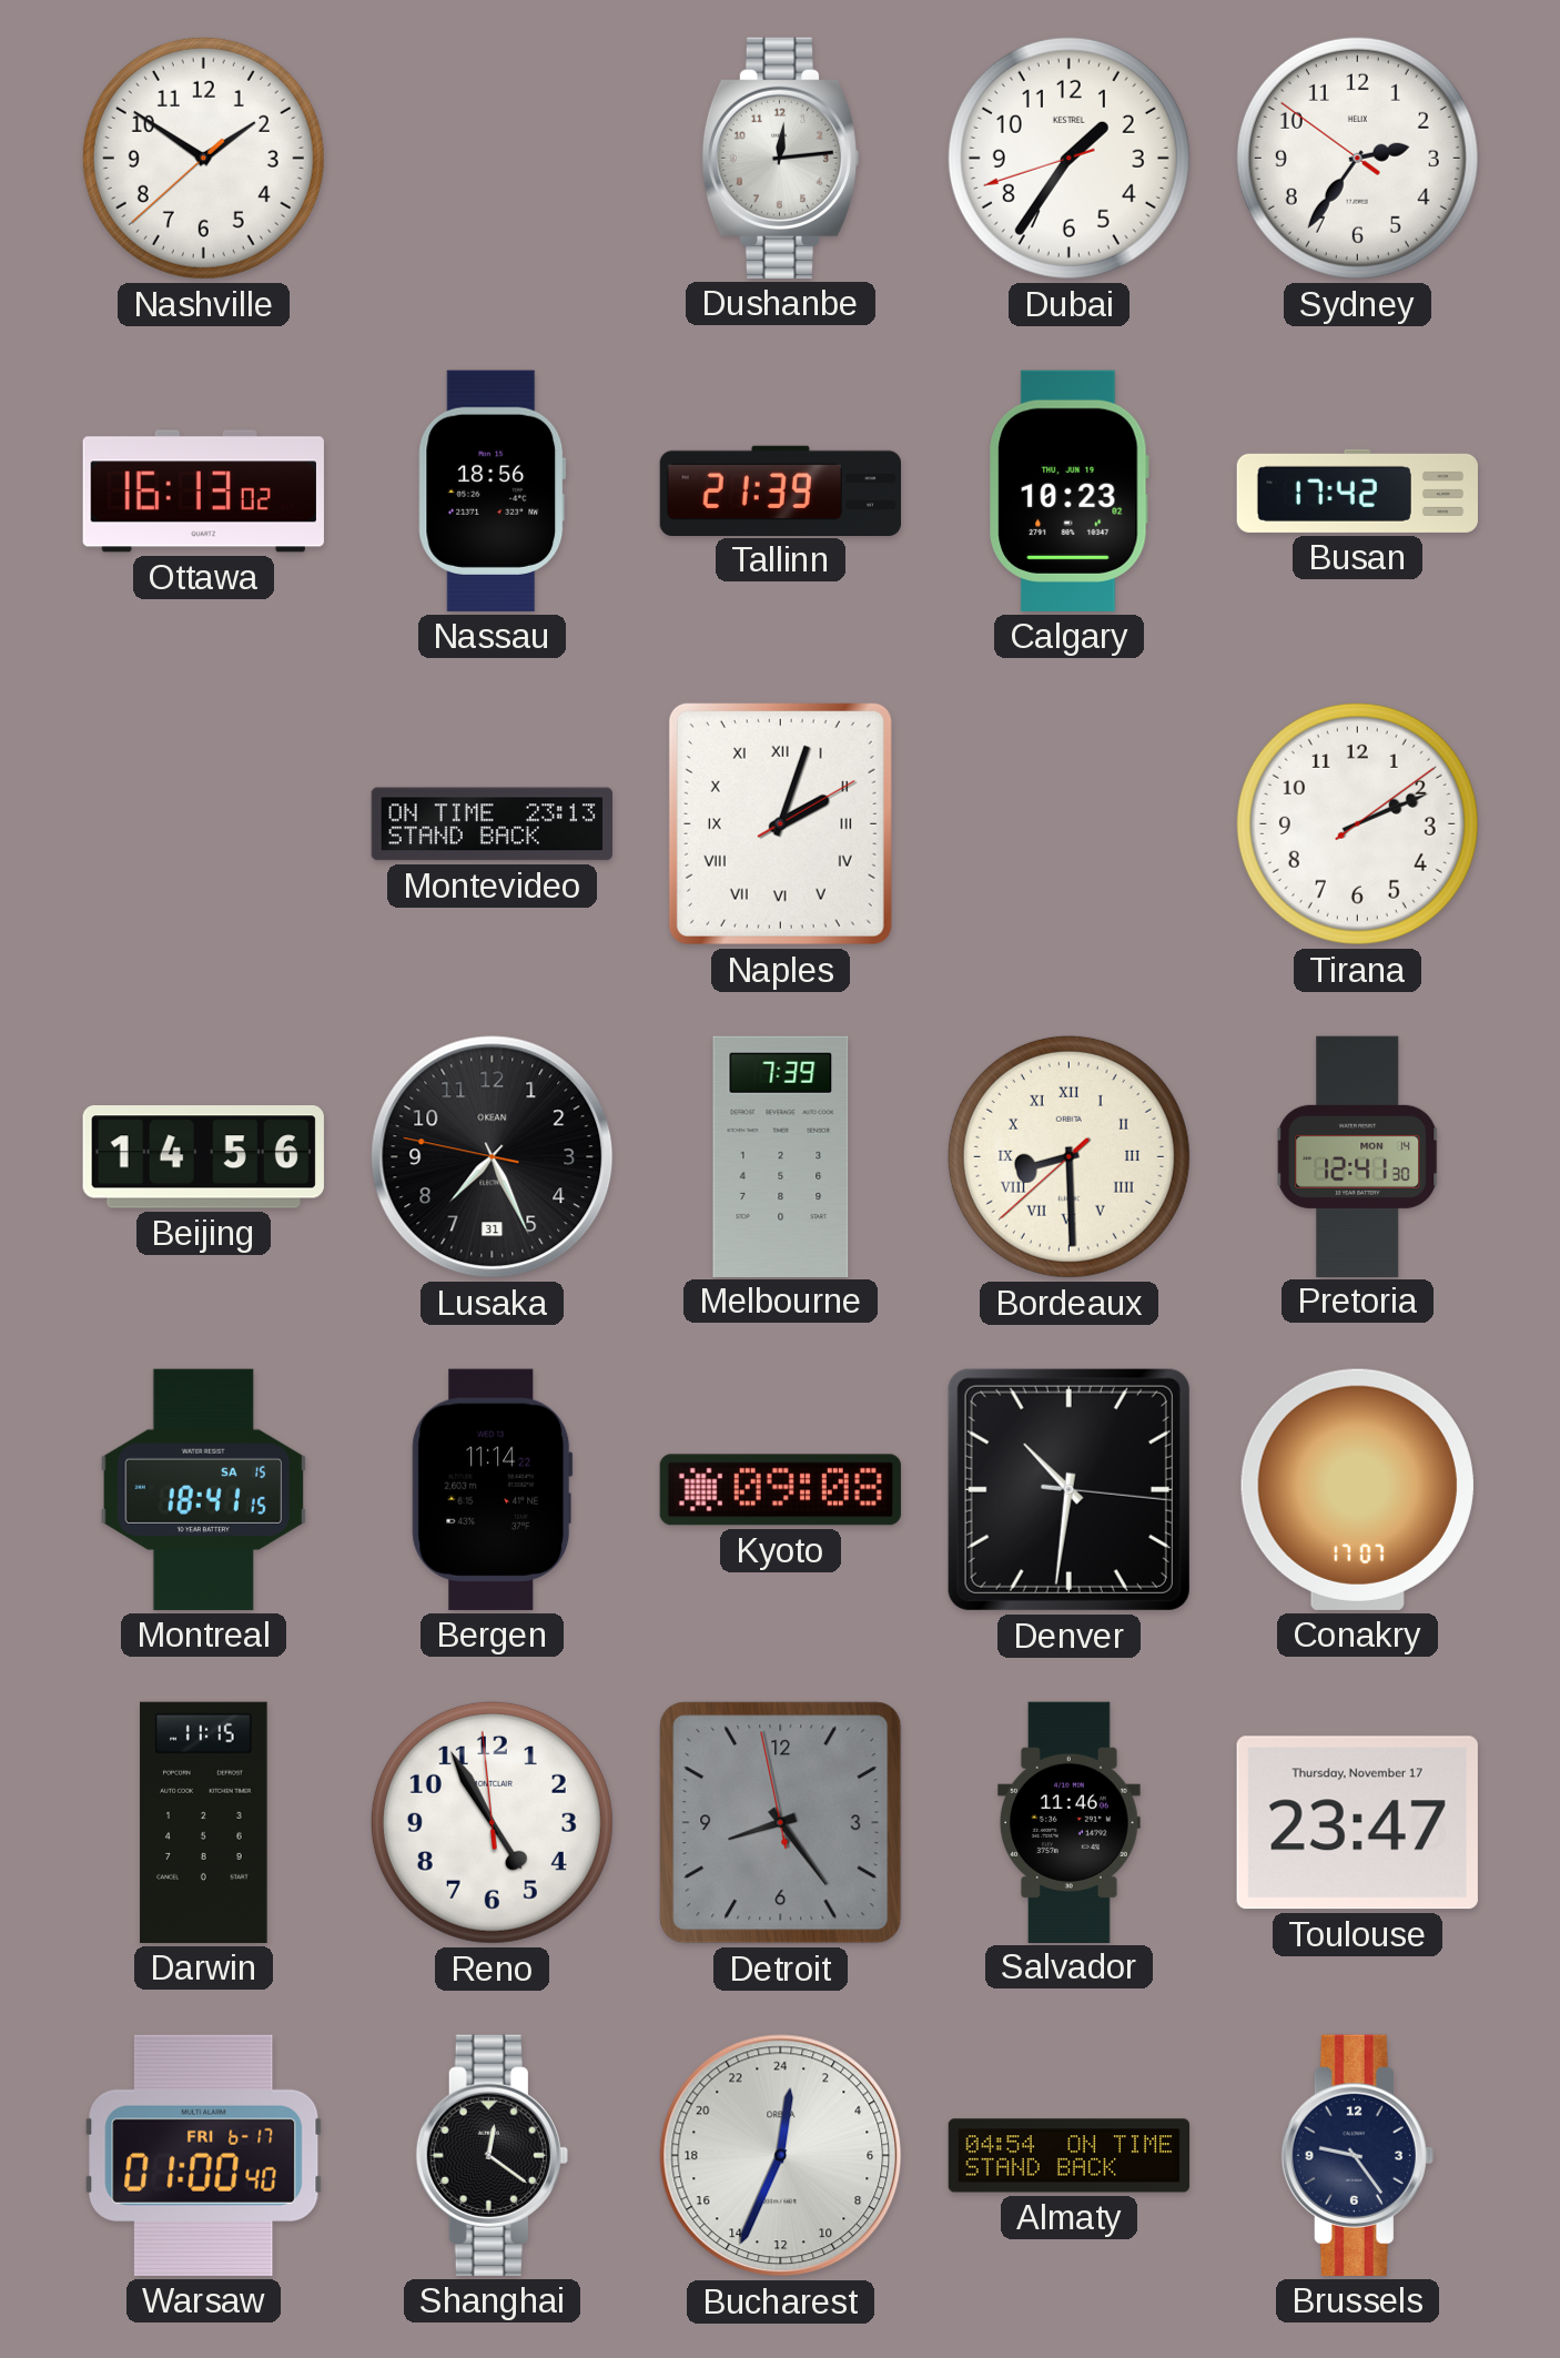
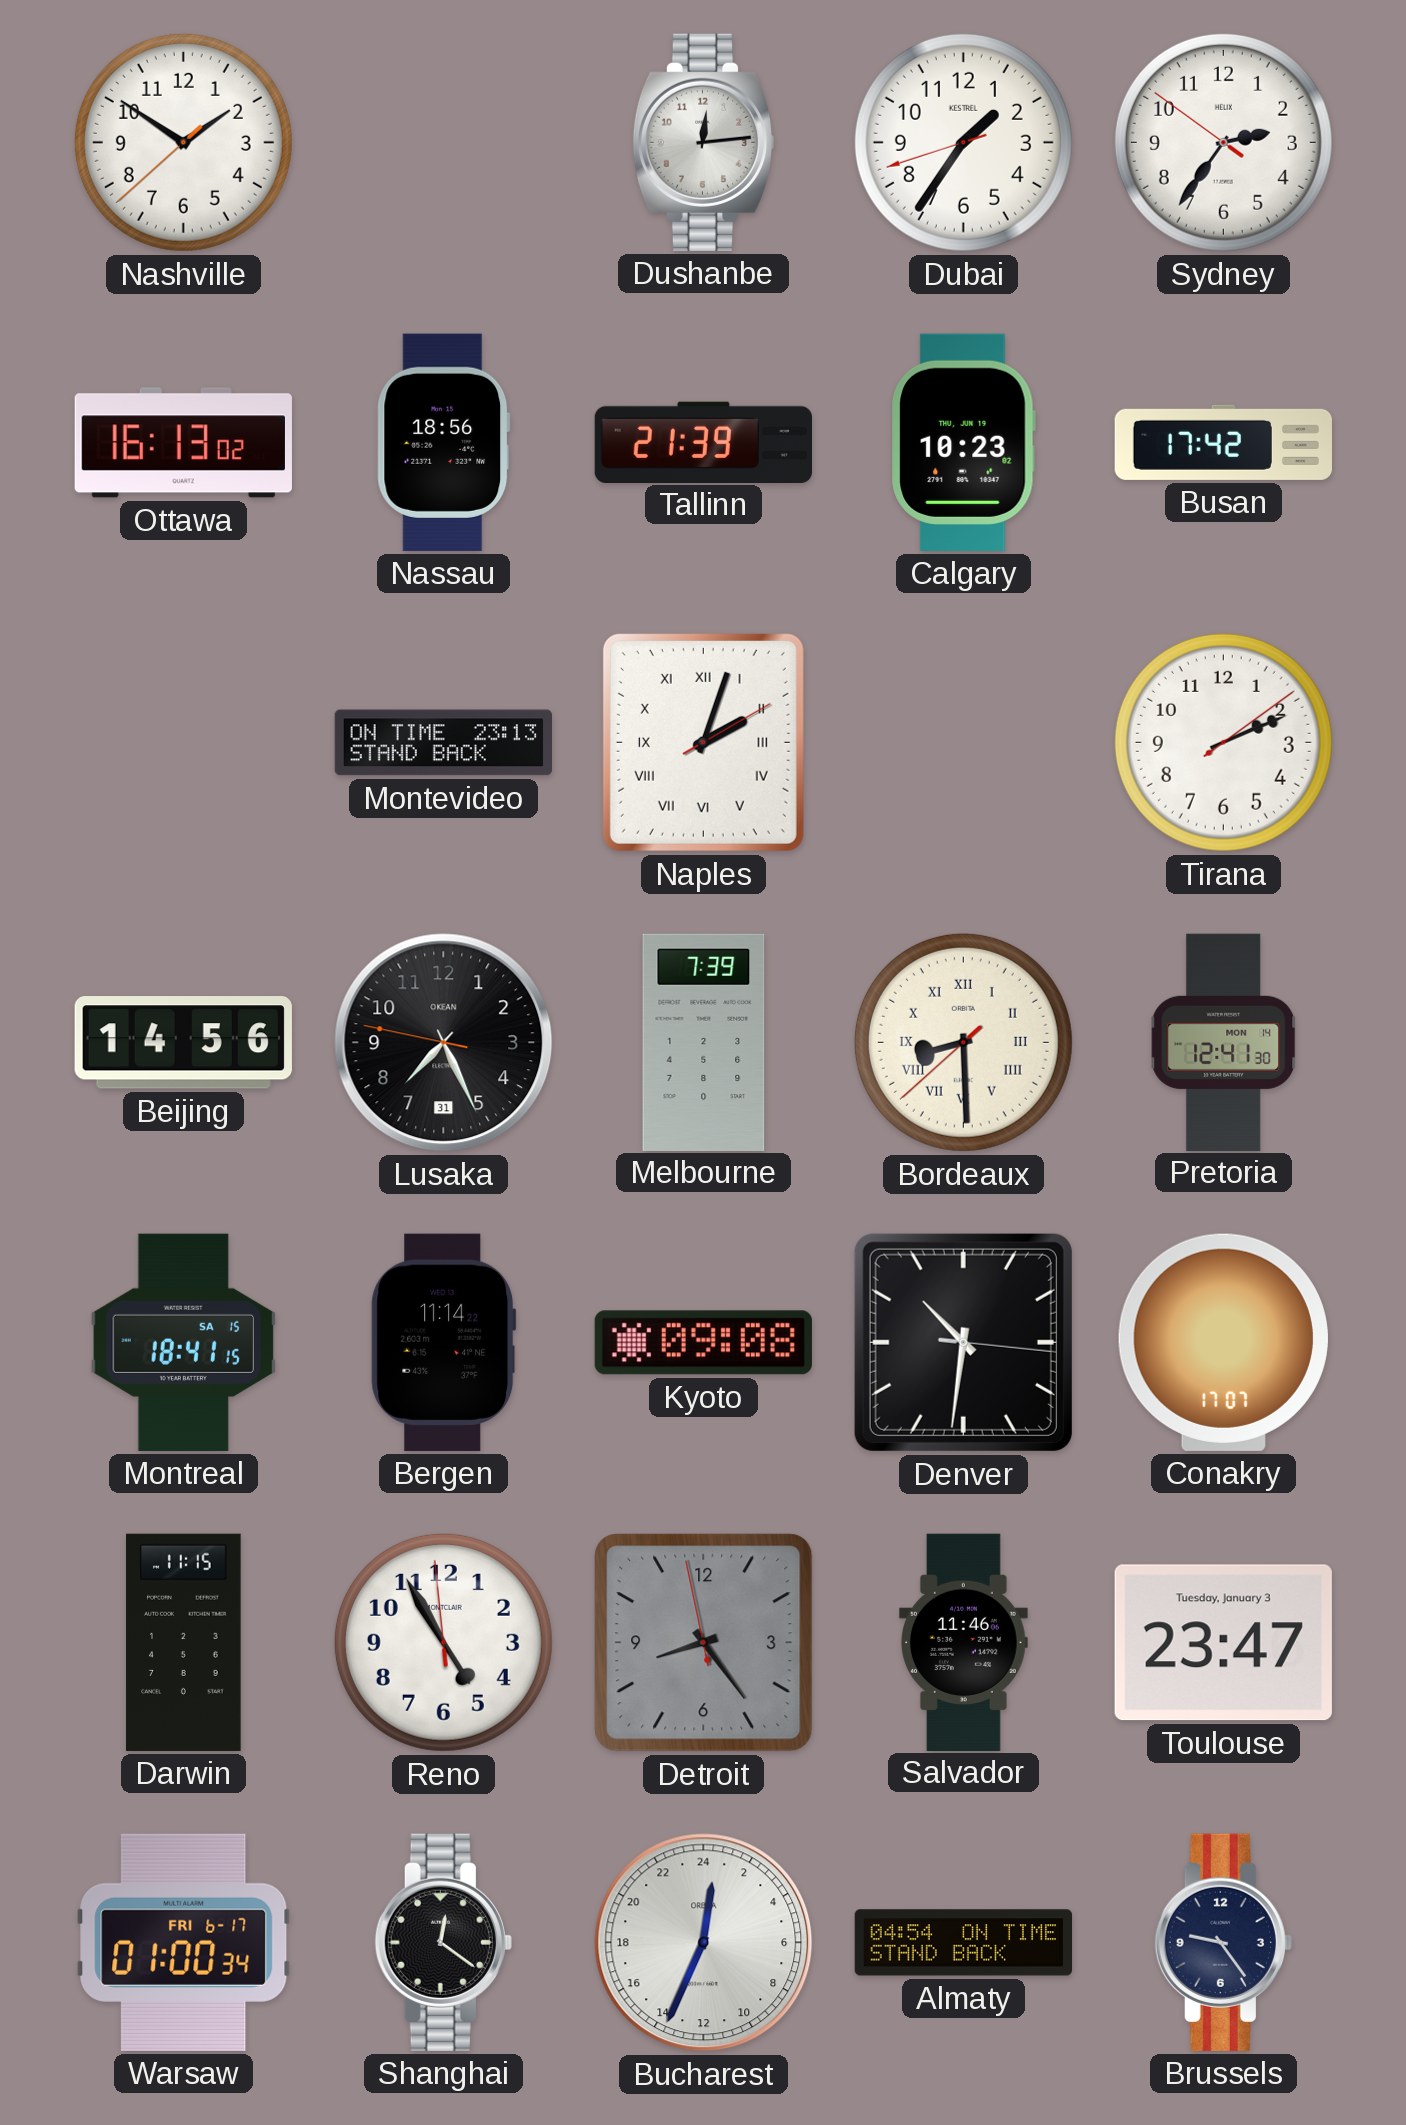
Toulouse date: Thursday, November 17 -> Tuesday, January 3 (1223, 1643)
Warsaw: 01:00:40 -> 01:00:34 (184, 1942)
